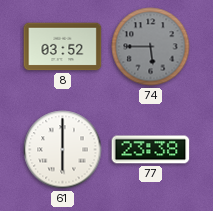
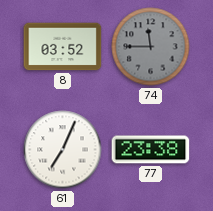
74: 5:45 -> 11:45 (151, 47)
61: 6:00 -> 7:04 (63, 150)
